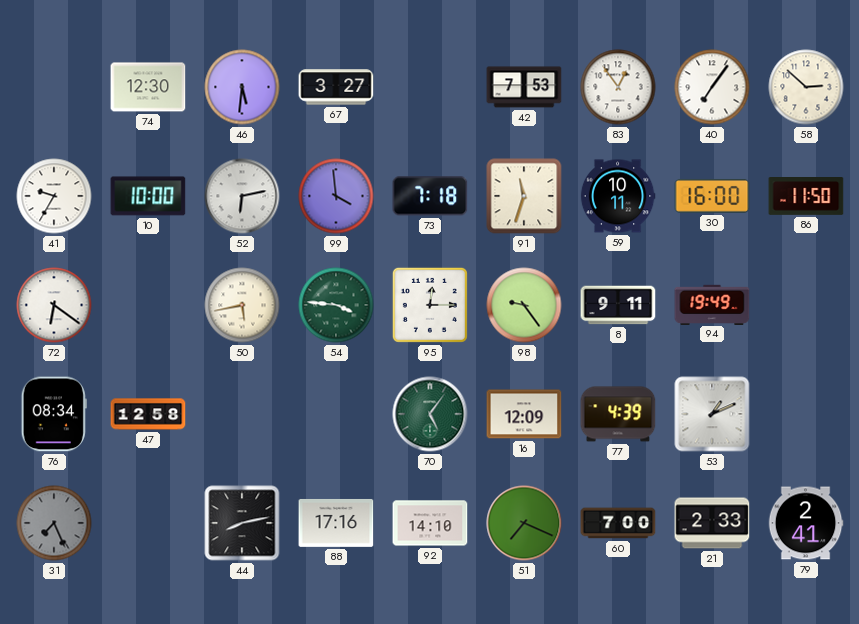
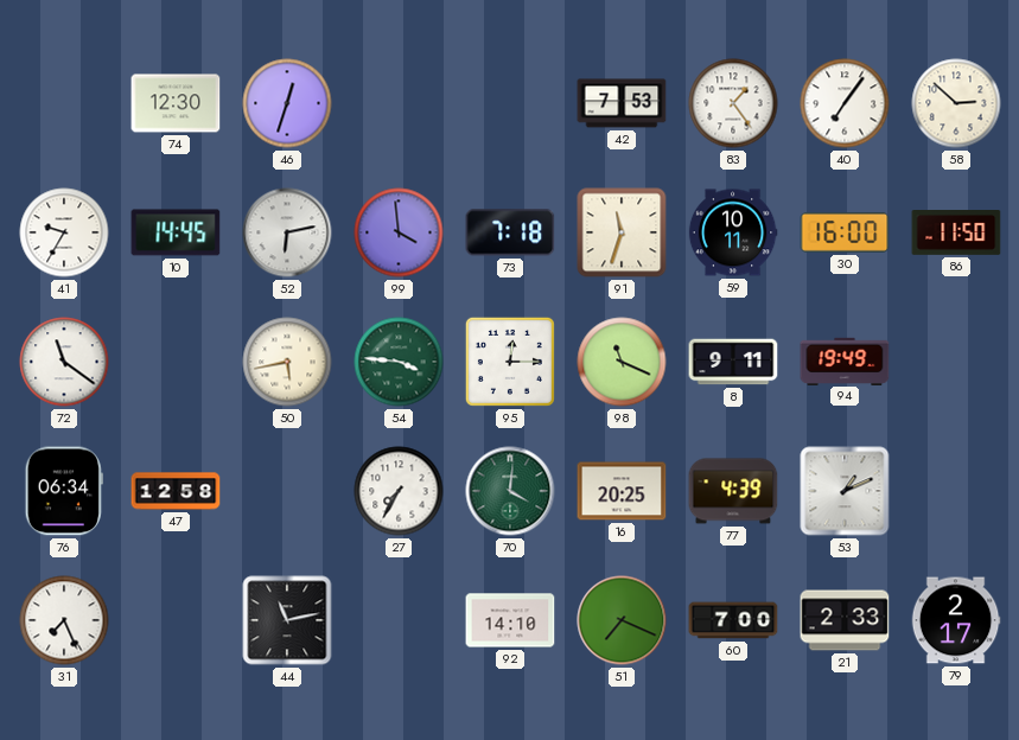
46: 5:31 -> 12:33 (287, 103)
67: 3:27 -> none (336, 87)
83: 12:54 -> 1:24 (733, 103)
10: 10:00 -> 14:45 (176, 232)
72: 6:21 -> 11:21 (64, 362)
98: 9:24 -> 11:19 (622, 362)
76: 08:34 -> 06:34 (64, 491)
27: none -> 7:35 (399, 491)
70: 5:06 -> 4:01 (510, 491)
16: 12:09 -> 20:25 (622, 491)
31 dial: grey -> white (64, 620)
44: 8:13 -> 11:13 (287, 620)
88: 17:16 -> none (336, 523)
79: 2:41 -> 2:17 (956, 620)
